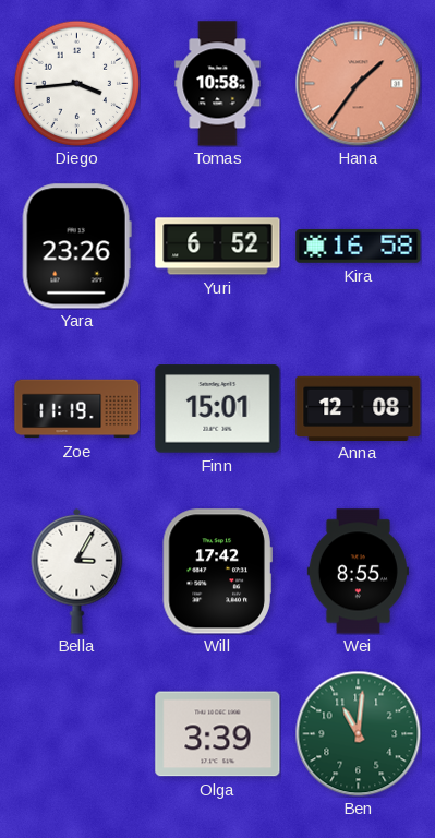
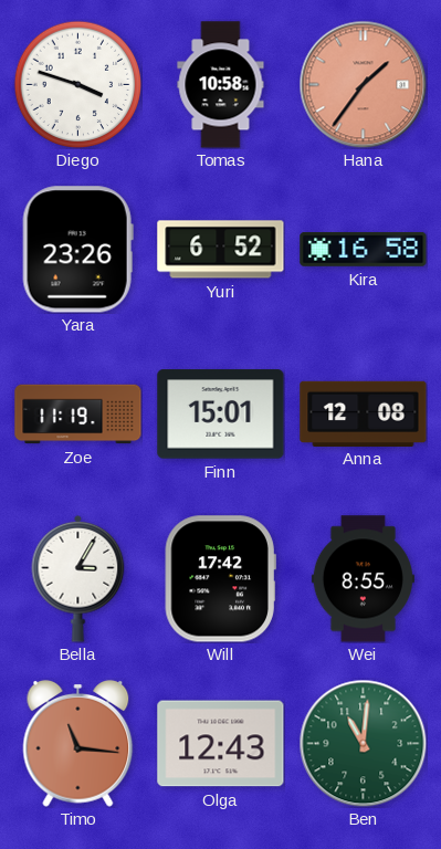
Diego: 3:44 -> 3:48 (77, 84)
Timo: none -> 11:16 (78, 743)
Olga: 3:39 -> 12:43 (221, 744)
